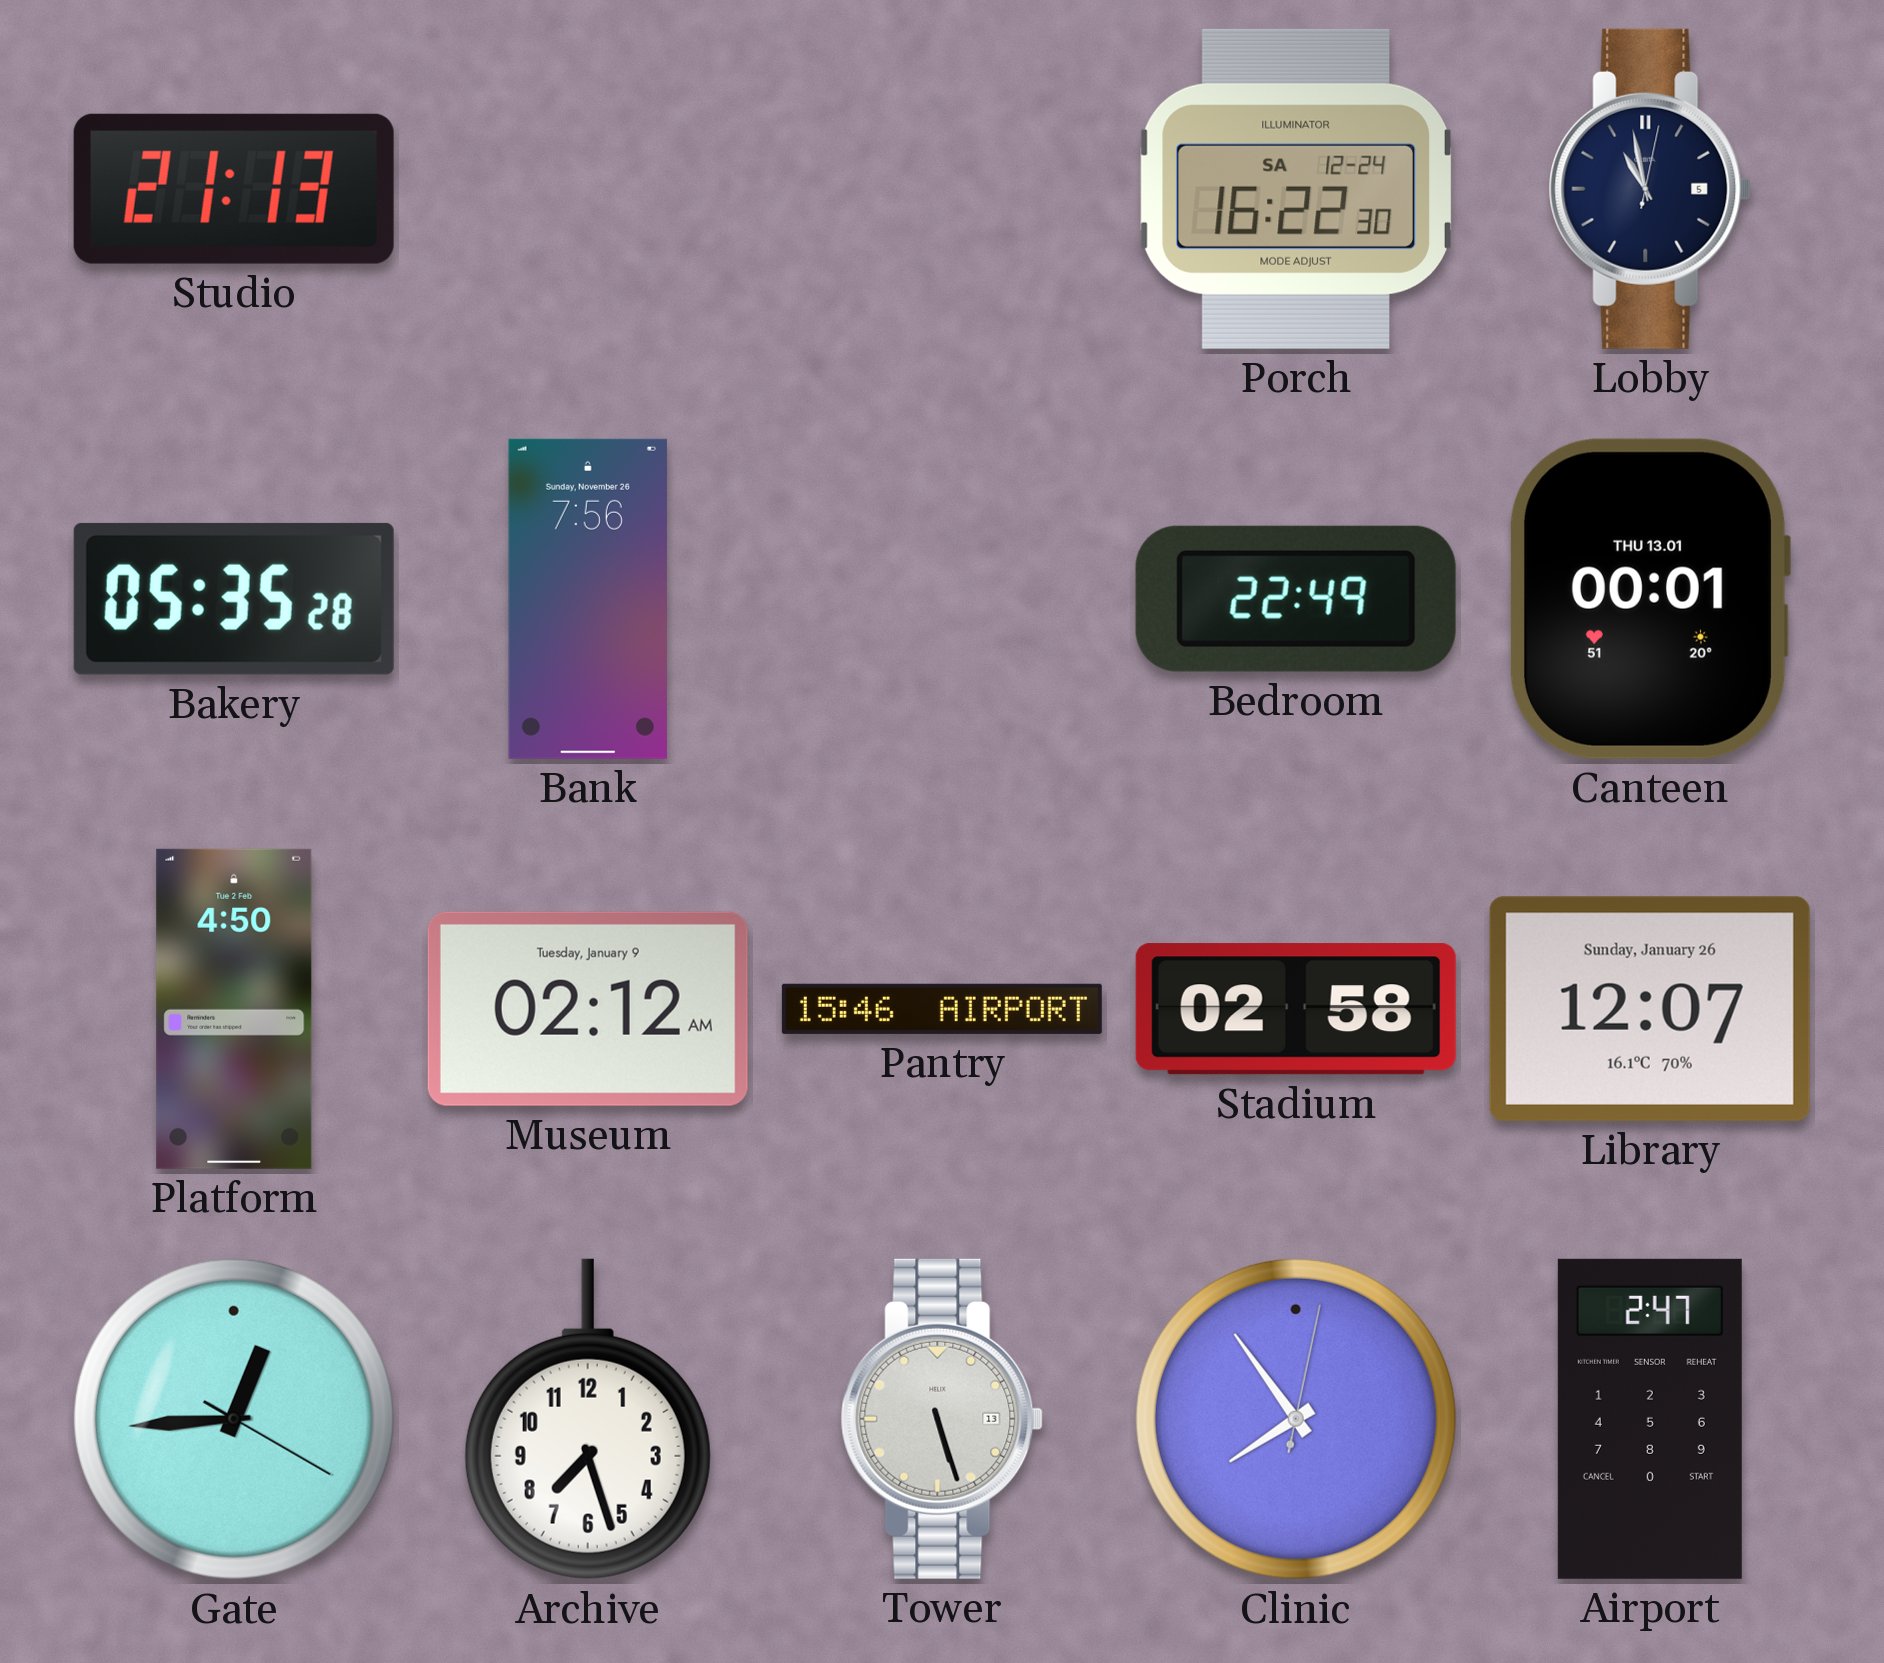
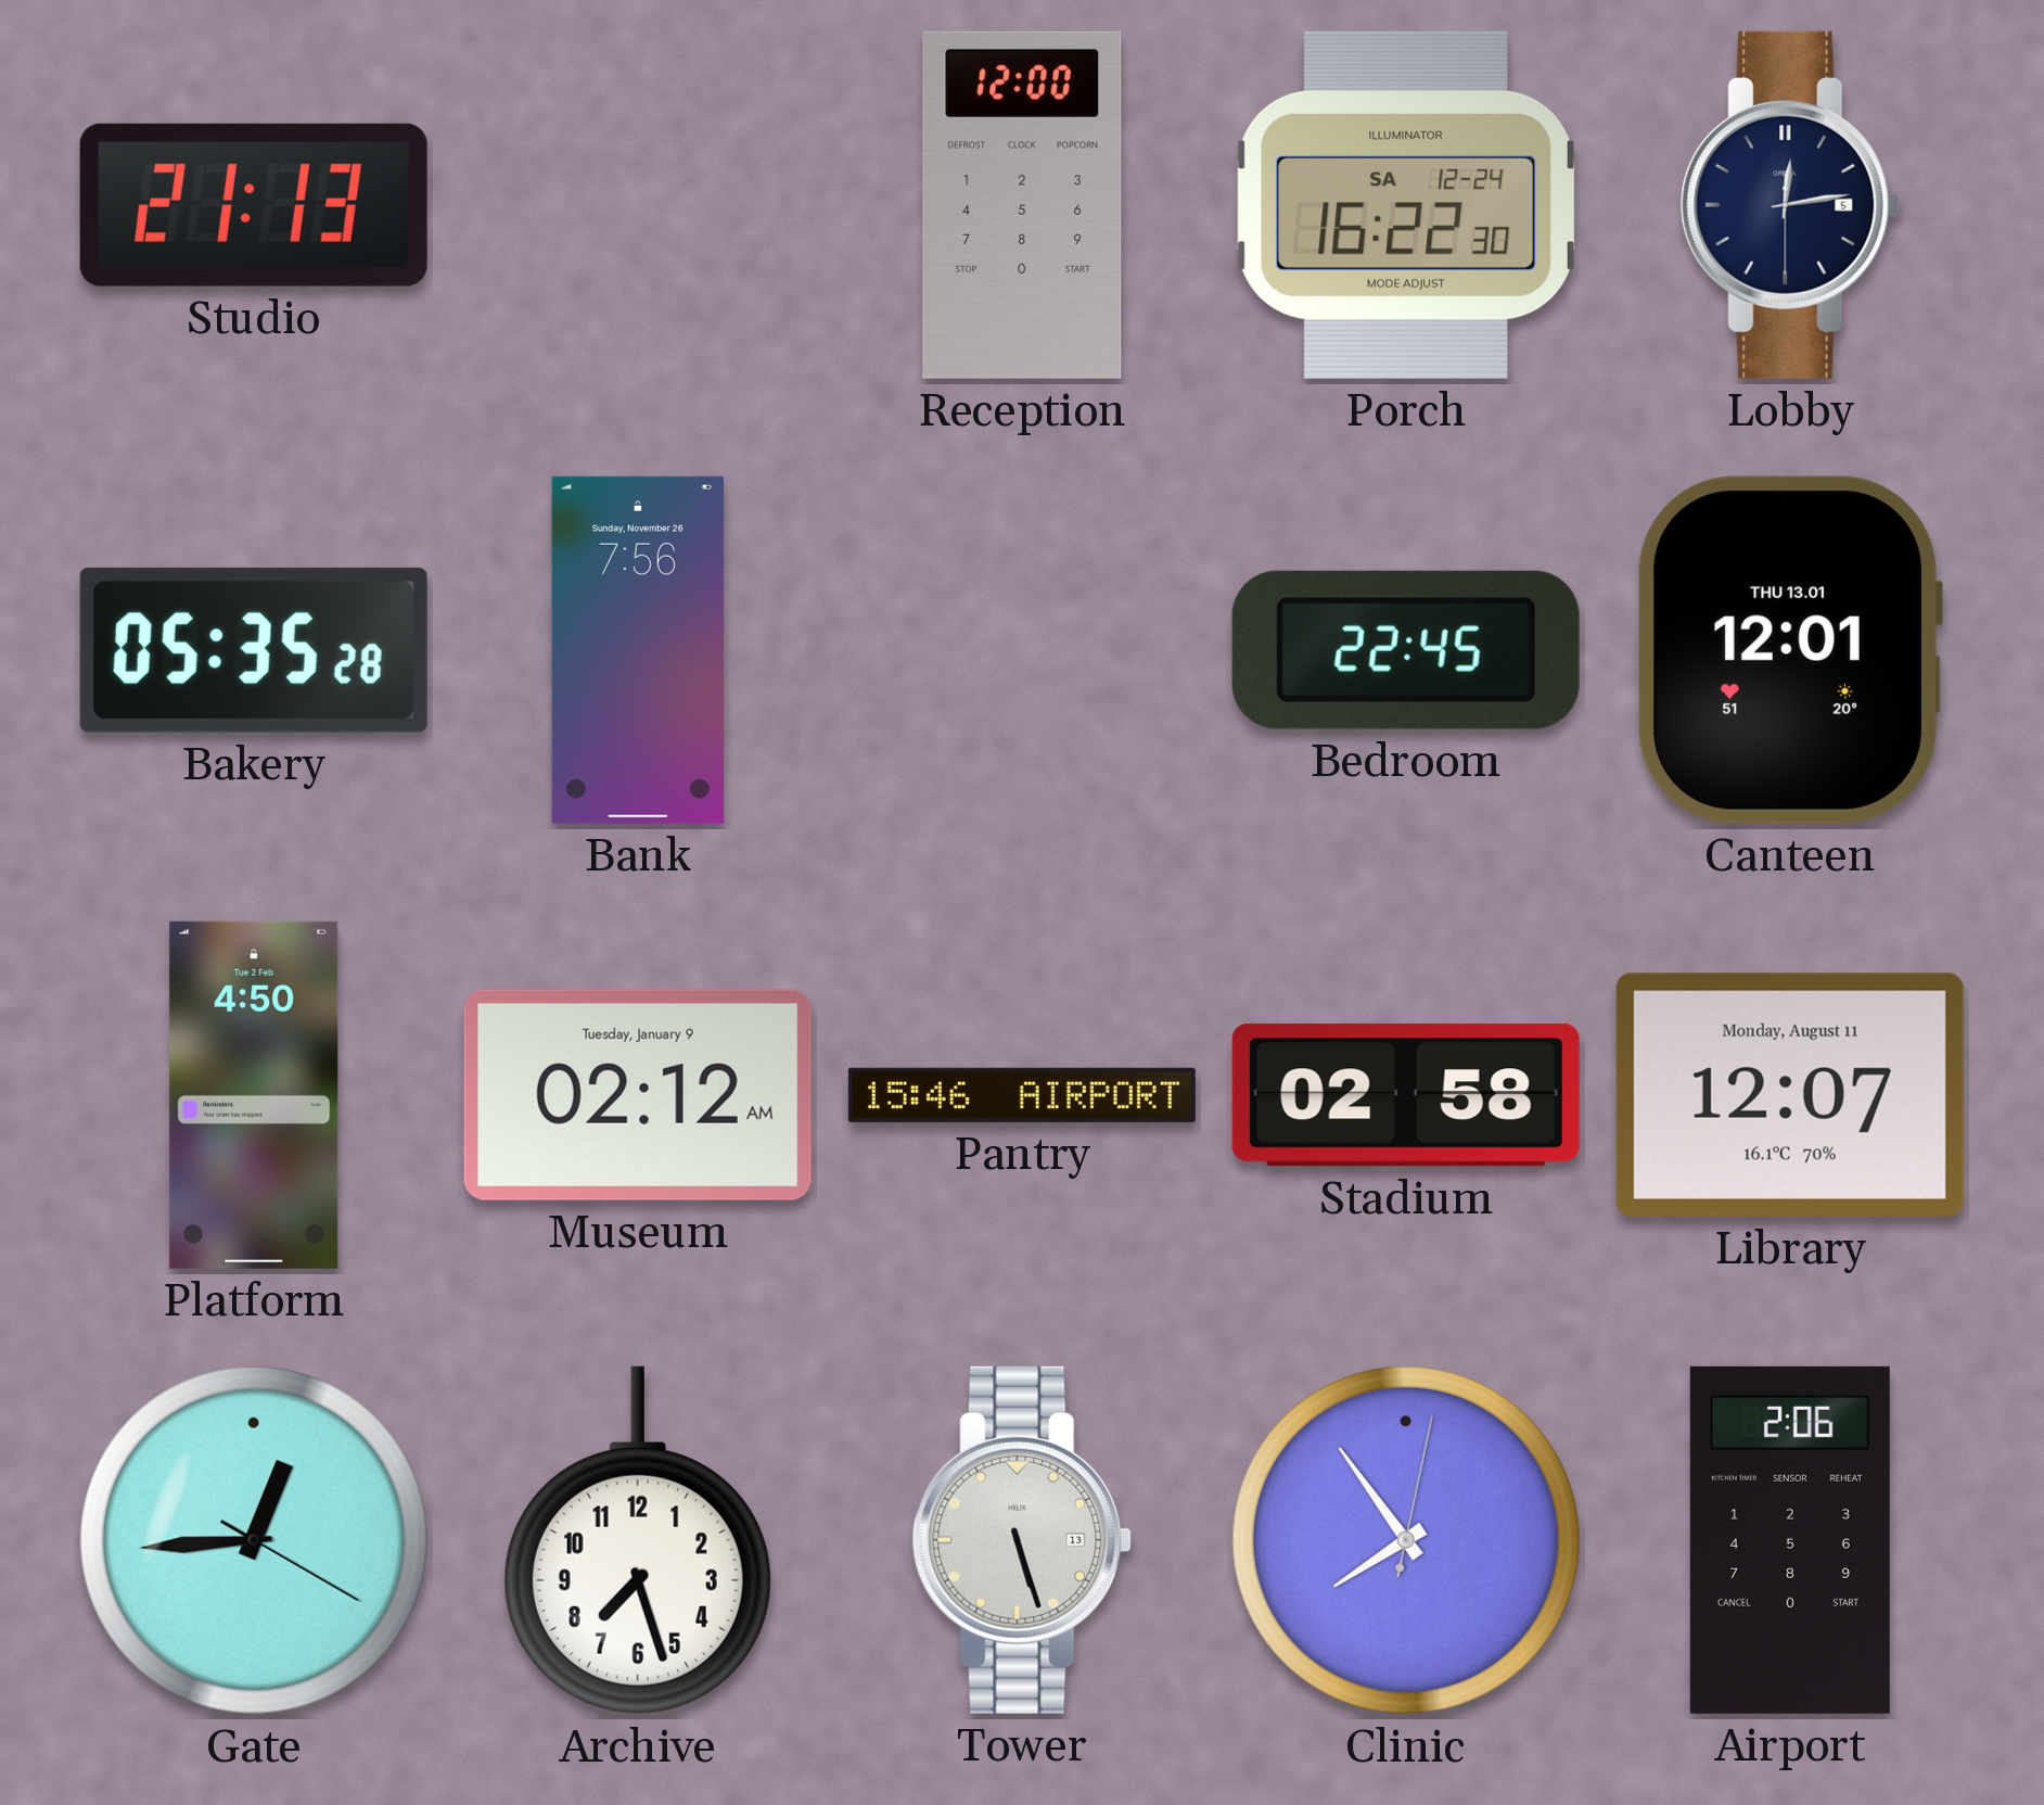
Reception: none -> 12:00 (1022, 205)
Lobby: 10:58 -> 12:13 (1790, 205)
Bedroom: 22:49 -> 22:45 (1406, 650)
Canteen: 00:01 -> 12:01 (1789, 650)
Library date: Sunday, January 26 -> Monday, August 11 (1790, 1095)
Airport: 2:47 -> 2:06 (1790, 1540)
